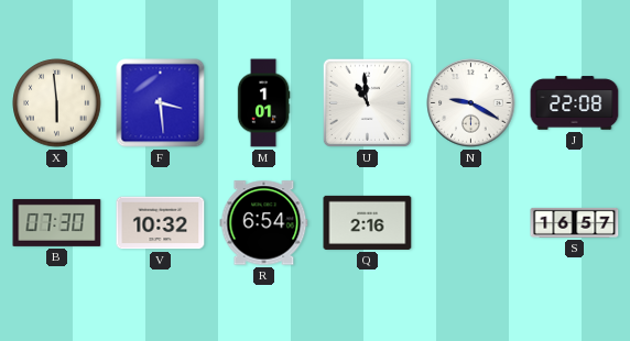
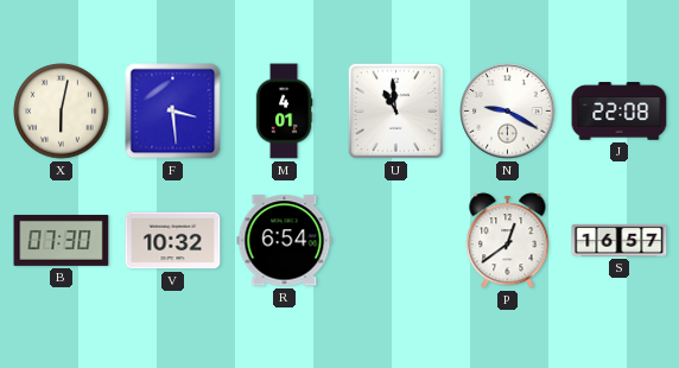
X: 5:59 -> 6:02 (62, 112)
M: 1:01 -> 4:01 (284, 112)
Q: 2:16 -> none (368, 222)
P: none -> 12:39 (508, 241)
